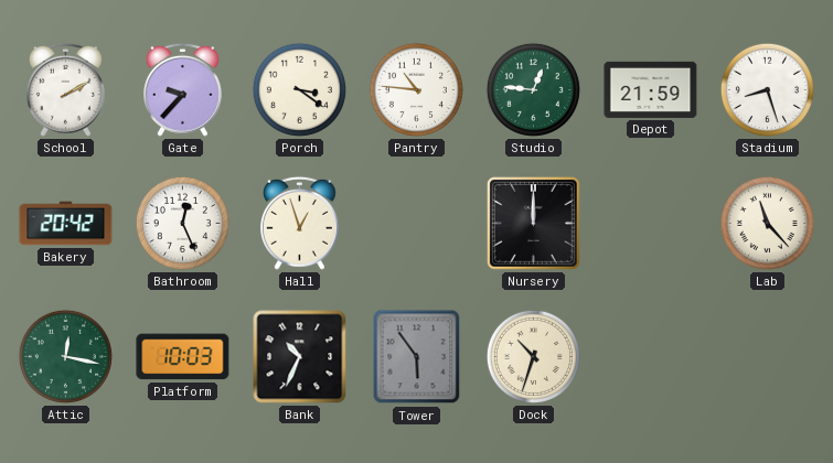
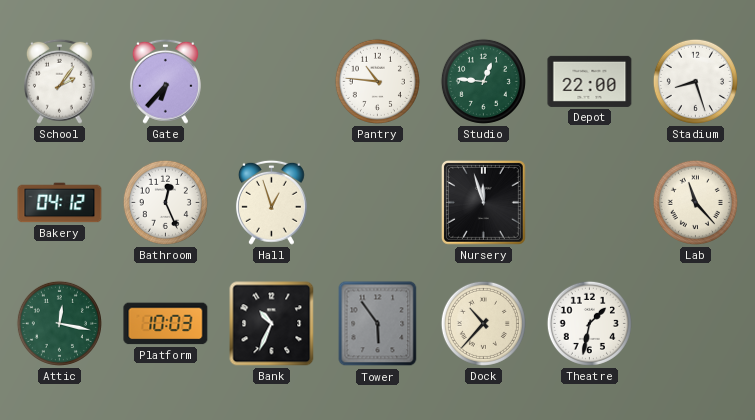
School: 2:10 -> 2:06 (59, 81)
Gate: 9:37 -> 6:37 (165, 81)
Porch: 3:21 -> none (299, 89)
Depot: 21:59 -> 22:00 (590, 81)
Bakery: 20:42 -> 04:12 (60, 203)
Nursery: 12:00 -> 11:57 (483, 202)
Dock: 10:33 -> 10:37 (483, 323)
Theatre: none -> 1:32 (589, 323)
